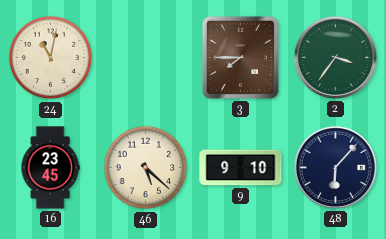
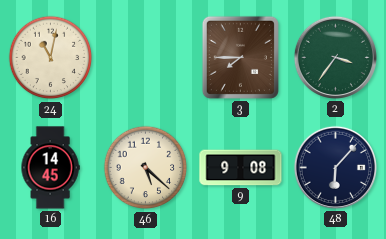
16: 23:45 -> 14:45 (50, 168)
9: 9:10 -> 9:08 (241, 168)
